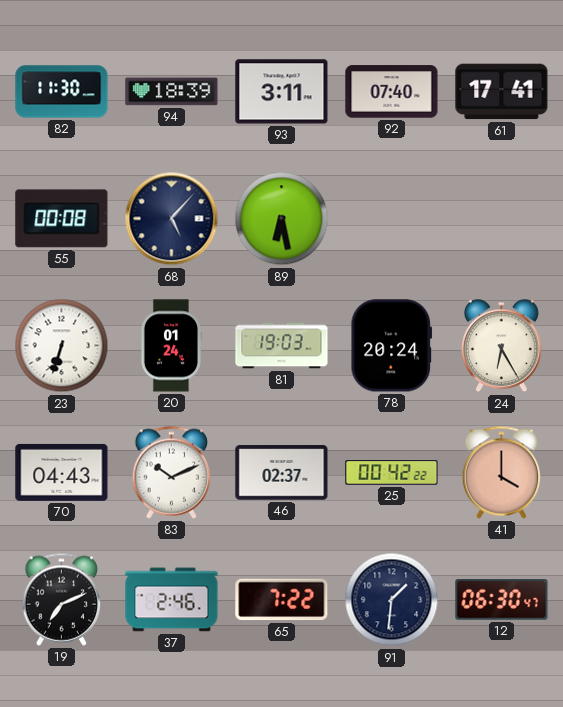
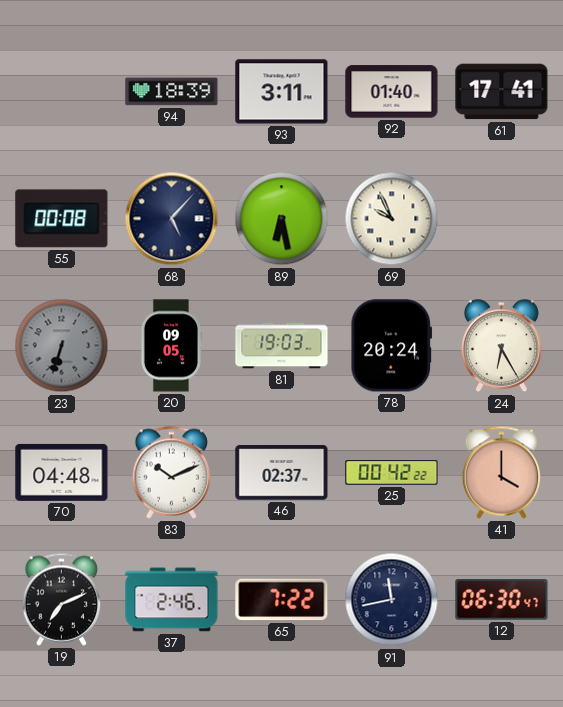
82: 11:30 -> none (62, 92)
92: 07:40 -> 01:40 (392, 92)
69: none -> 9:56 (392, 219)
23 dial: white -> grey (62, 346)
20: 01:24 -> 09:05 (171, 346)
70: 04:43 -> 04:48 (62, 472)
91: 1:31 -> 11:43 (392, 600)
